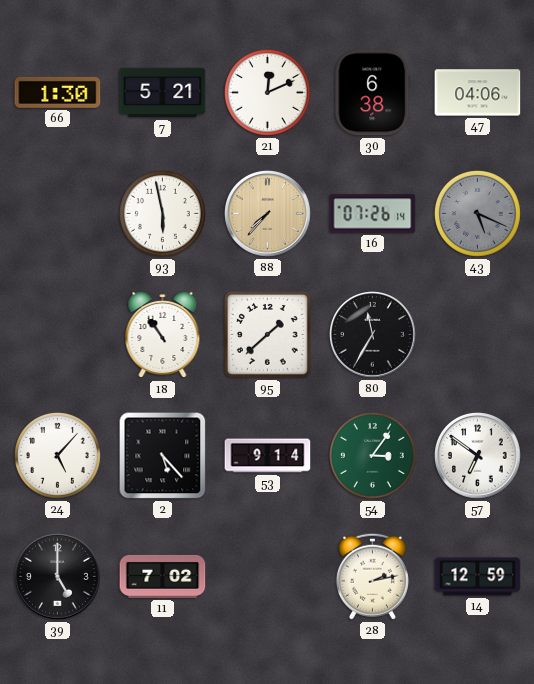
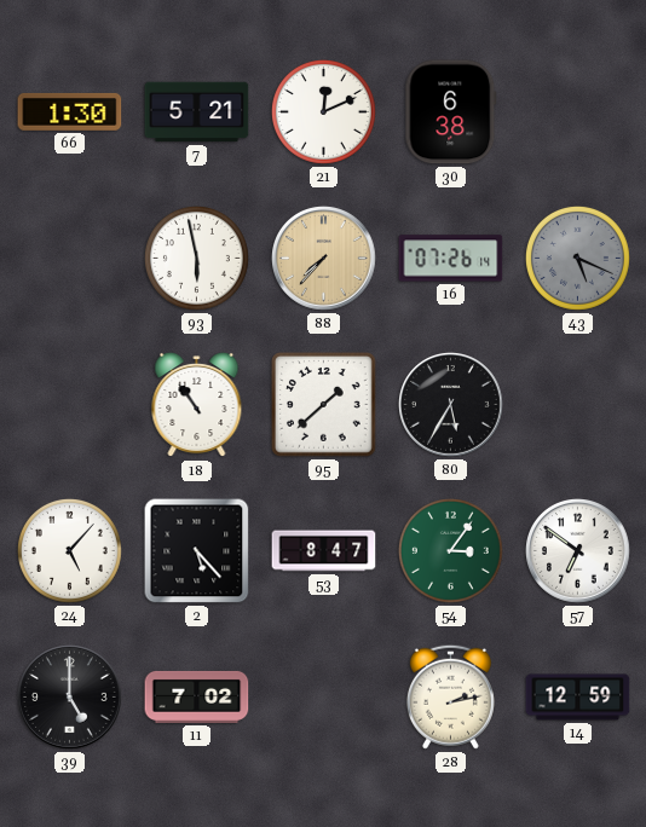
47: 04:06 -> none (478, 93)
80: 11:35 -> 5:35 (451, 405)
53: 9:14 -> 8:47 (324, 551)
